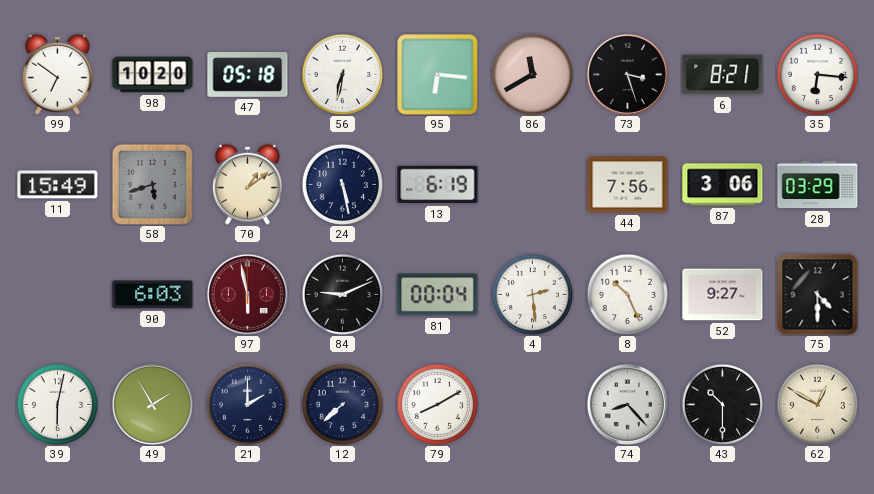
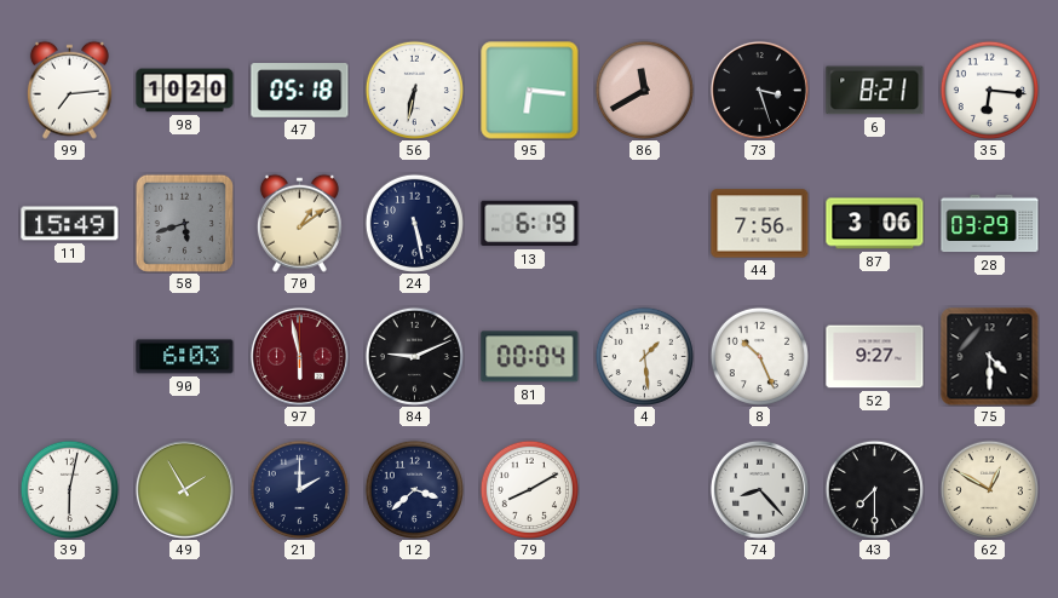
99: 6:51 -> 7:14 (69, 90)
4: 2:29 -> 1:29 (644, 356)
12: 7:38 -> 3:38 (414, 489)
43: 10:30 -> 7:30 (874, 489)
